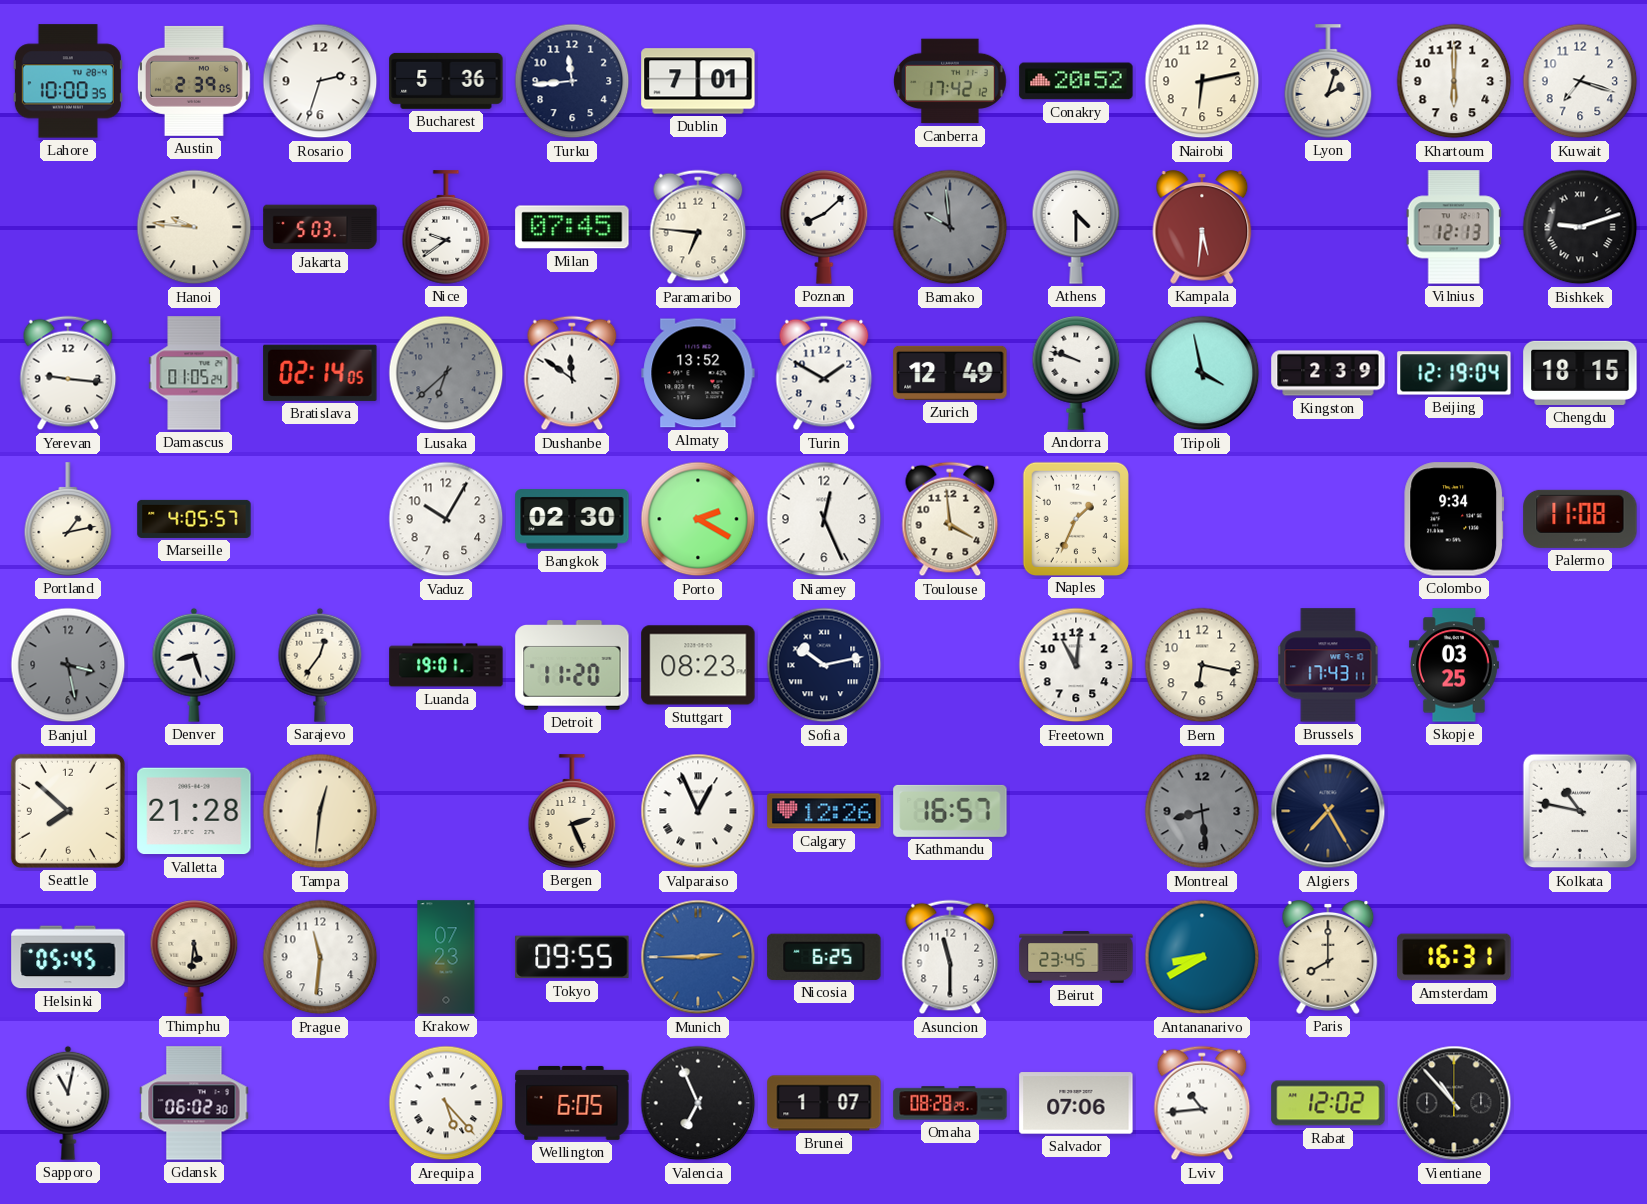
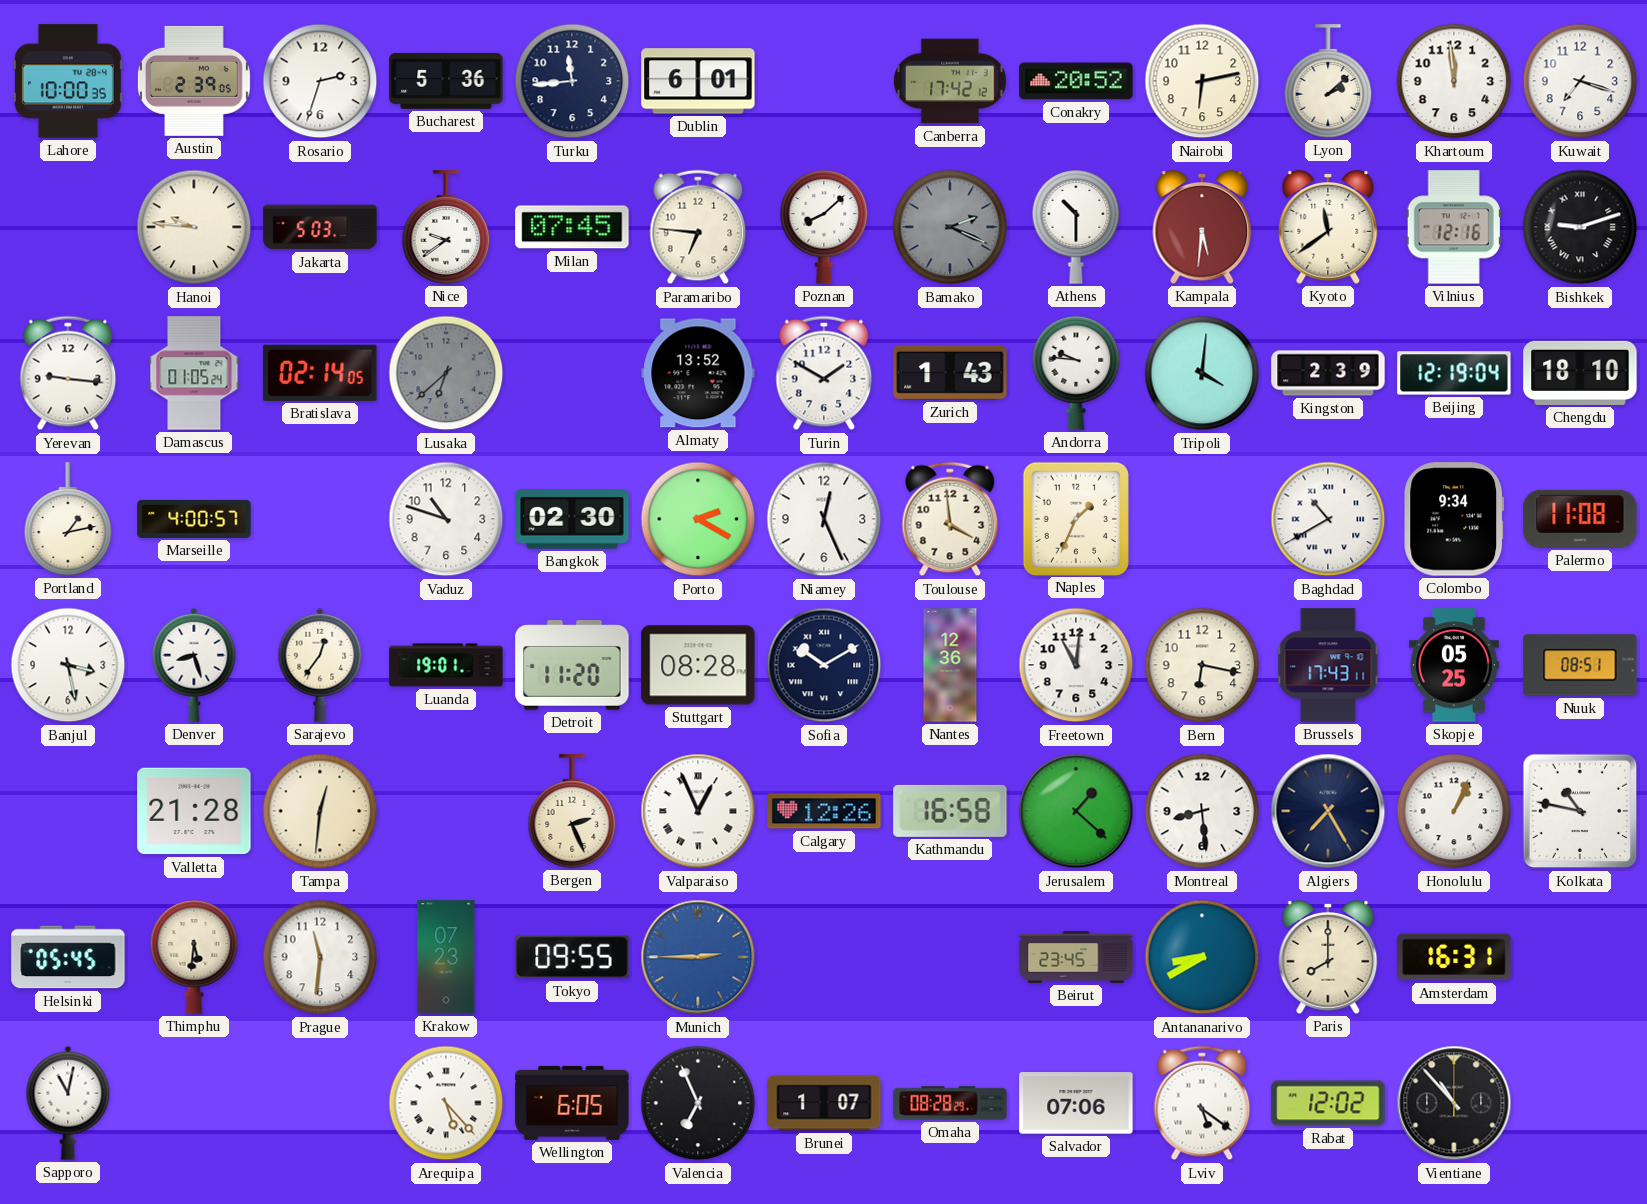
Dublin: 7:01 -> 6:01 (698, 81)
Lyon: 2:03 -> 2:08 (1328, 81)
Khartoum: 6:00 -> 11:59 (1454, 81)
Bamako: 9:59 -> 2:19 (950, 227)
Athens: 4:30 -> 10:30 (1076, 227)
Kyoto: none -> 11:39 (1328, 228)
Vilnius: 12:13 -> 12:16 (1454, 227)
Dushanbe: 11:51 -> none (572, 373)
Zurich: 12:49 -> 1:43 (950, 373)
Andorra: 9:48 -> 9:46 (1076, 373)
Tripoli: 3:58 -> 4:01 (1202, 373)
Chengdu: 18:15 -> 18:10 (1580, 373)
Marseille: 4:05 -> 4:00 (194, 519)
Vaduz: 10:05 -> 10:48 (446, 519)
Baghdad: none -> 10:40 (1328, 519)
Banjul dial: grey -> white (68, 665)
Stuttgart: 08:23 -> 08:28 (698, 665)
Sofia: 10:13 -> 10:10 (824, 665)
Nantes: none -> 12:36 (950, 665)
Skopje: 03:25 -> 05:25 (1454, 665)
Nuuk: none -> 08:51 (1580, 665)
Seattle: 7:52 -> none (68, 811)
Kathmandu: 16:57 -> 16:58 (950, 811)
Jerusalem: none -> 1:22 (1076, 811)
Montreal dial: grey -> white (1202, 811)
Honolulu: none -> 1:04 (1454, 811)
Nicosia: 6:25 -> none (824, 957)
Asuncion: 11:30 -> none (950, 957)
Gdansk: 06:02 -> none (194, 1103)
Lviv: 10:44 -> 5:21 (1202, 1103)
